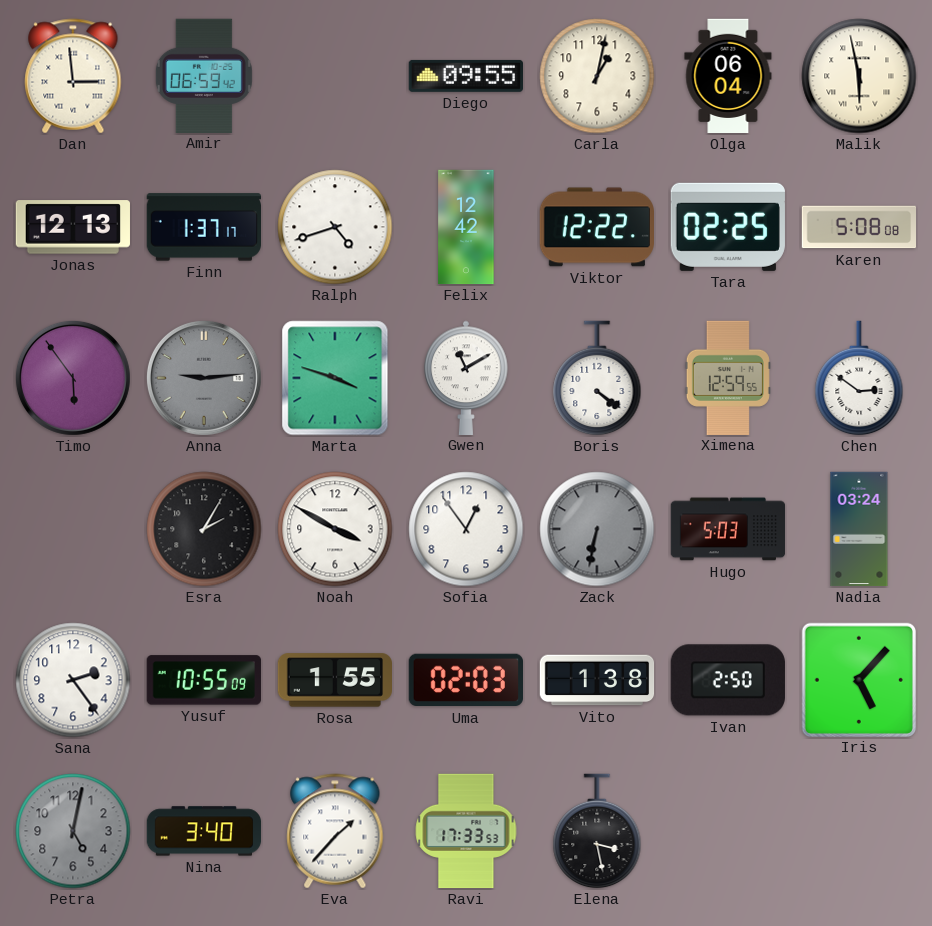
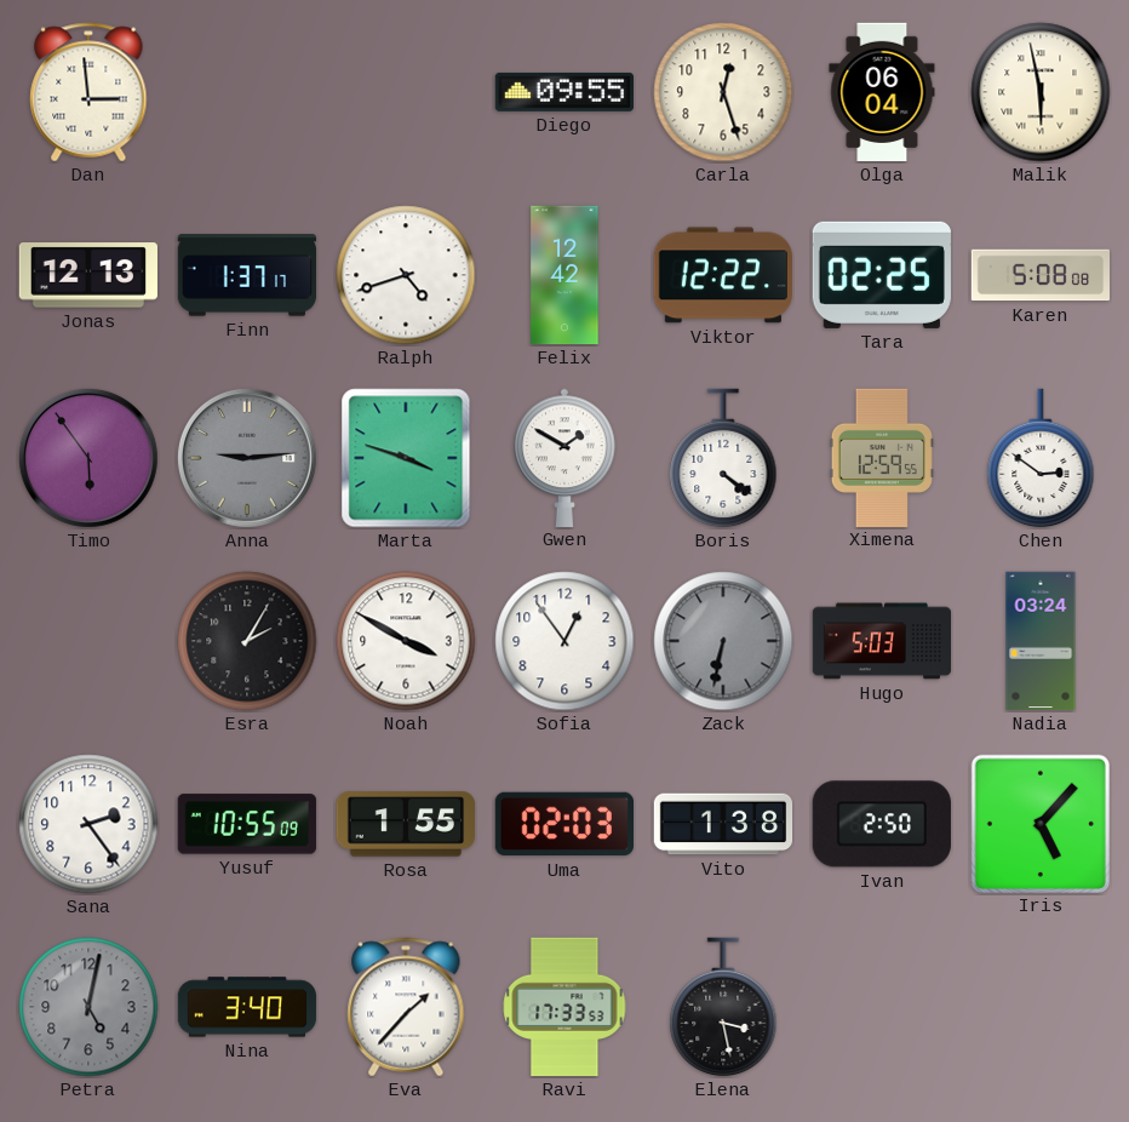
Amir: 06:59 -> none (204, 75)
Carla: 1:02 -> 12:27 (723, 92)
Gwen: 11:10 -> 1:50 (564, 457)
